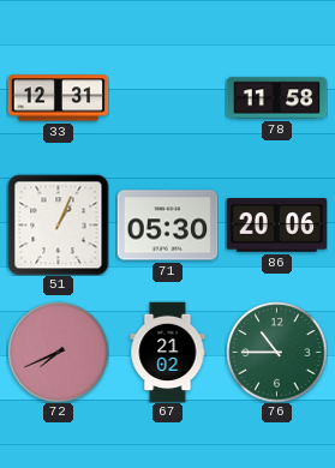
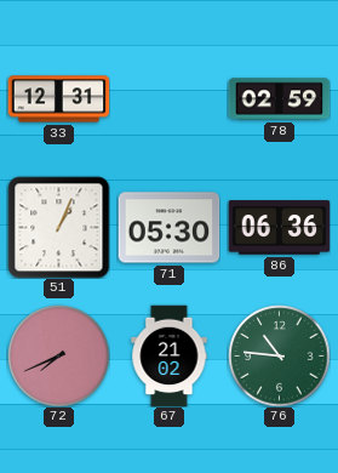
78: 11:58 -> 02:59 (279, 99)
86: 20:06 -> 06:36 (279, 228)
76: 10:45 -> 10:46 (279, 355)
